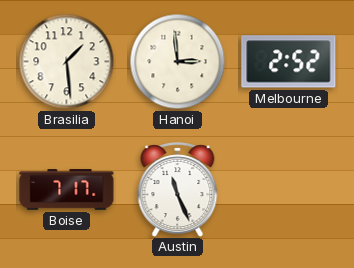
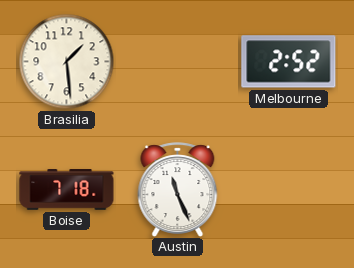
Hanoi: 2:59 -> none (178, 62)
Boise: 7:17 -> 7:18 (67, 190)
